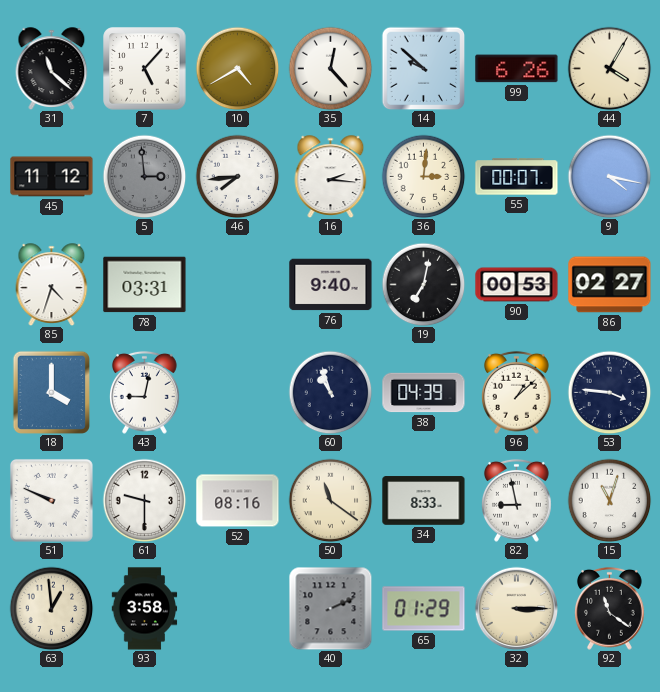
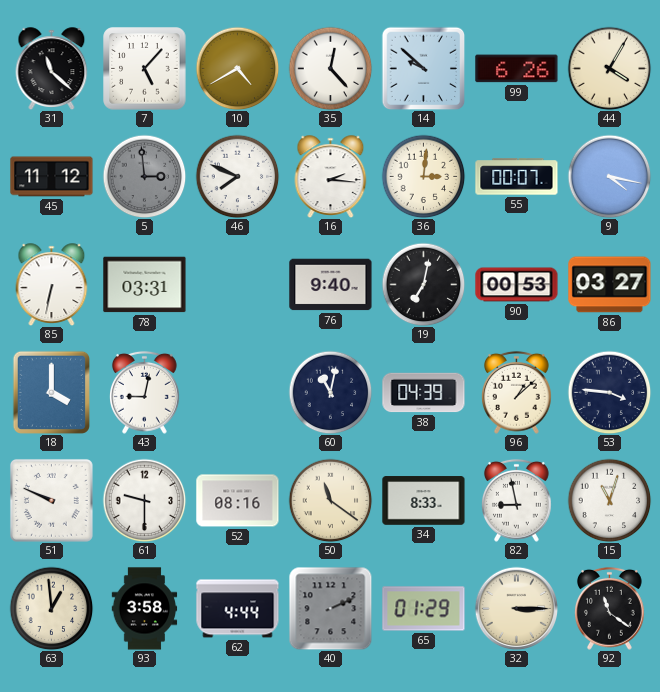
46: 7:44 -> 7:49 (237, 176)
85: 4:33 -> 6:32 (52, 284)
86: 02:27 -> 03:27 (610, 285)
60: 10:57 -> 11:02 (330, 392)
62: none -> 4:44 (238, 609)
